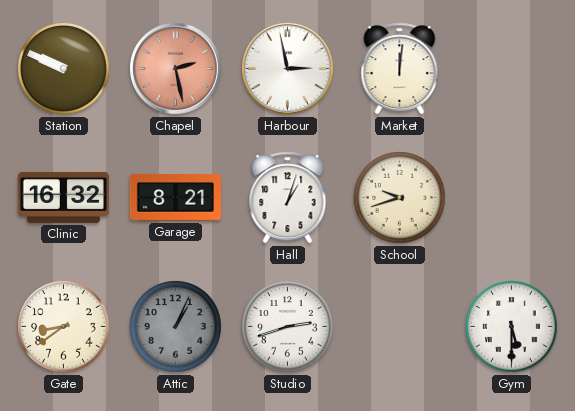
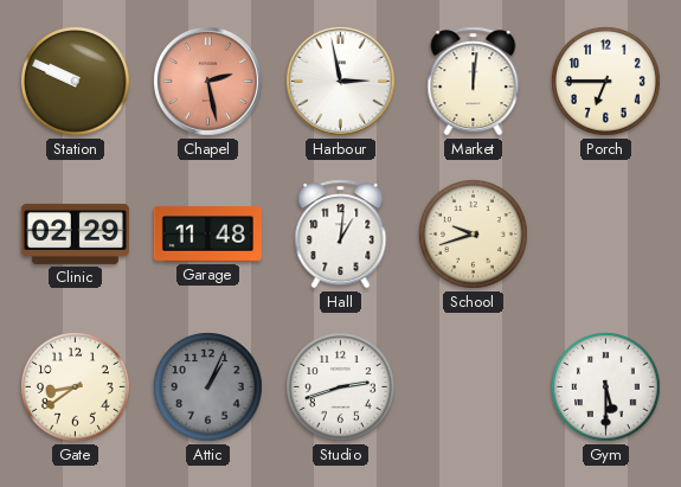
Porch: none -> 6:45 (606, 82)
Clinic: 16:32 -> 02:29 (75, 233)
Garage: 8:21 -> 11:48 (207, 235)
Hall: 1:03 -> 1:01 (341, 235)
